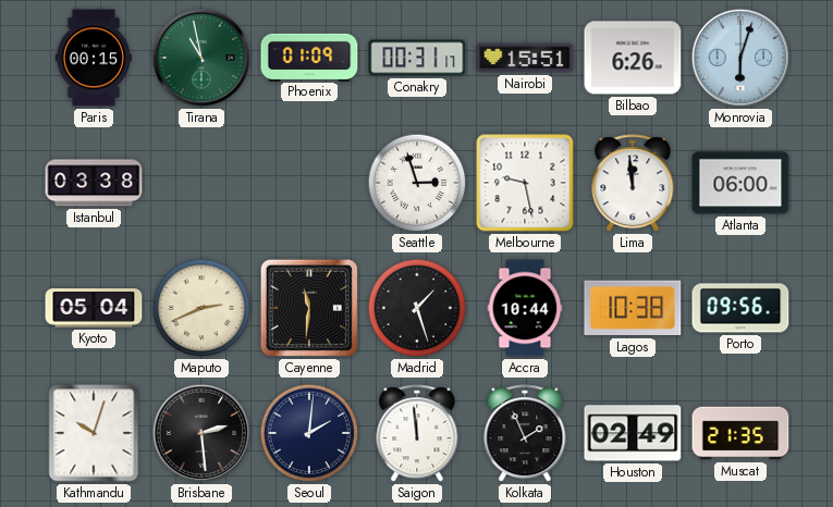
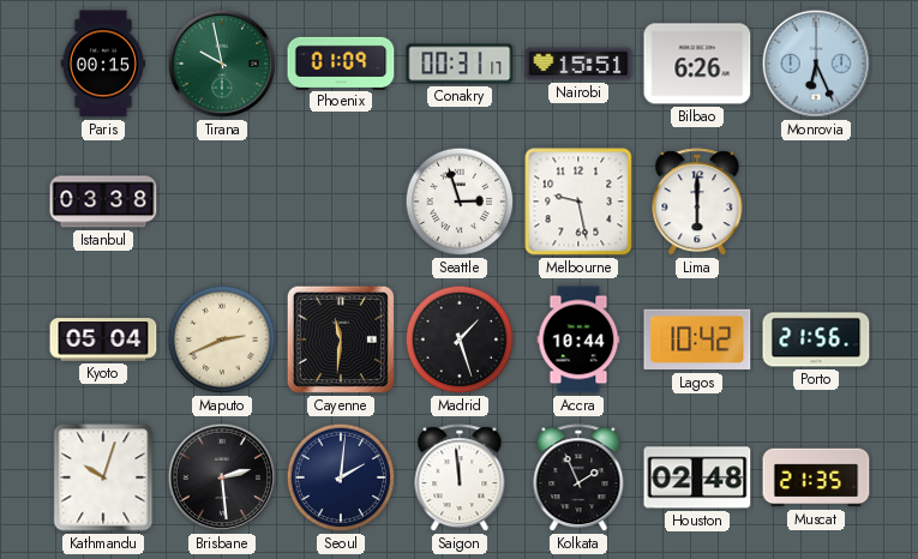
Tirana: 10:58 -> 9:58 (222, 64)
Monrovia: 6:03 -> 6:26 (816, 64)
Lima: 11:59 -> 6:00 (697, 203)
Atlanta: 06:00 -> none (740, 183)
Lagos: 10:38 -> 10:42 (697, 339)
Porto: 09:56 -> 21:56 (816, 339)
Houston: 02:49 -> 02:48 (697, 477)
